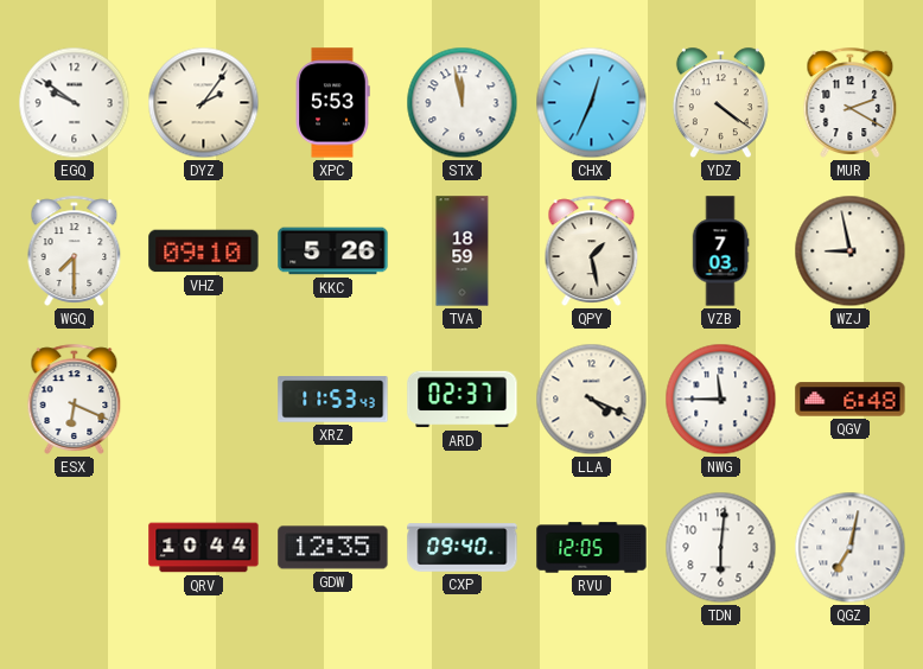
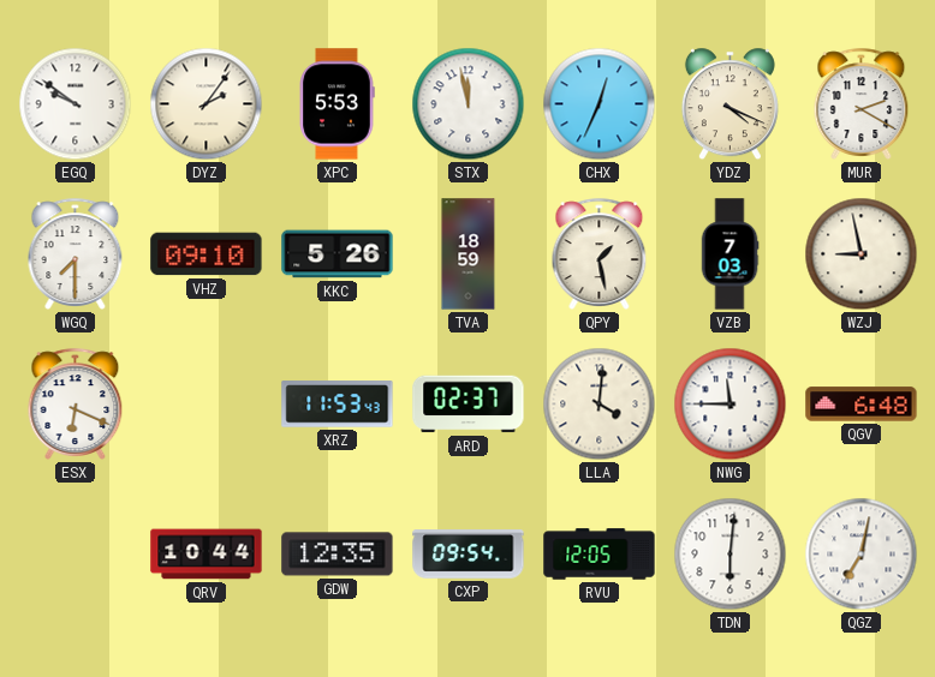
YDZ: 4:21 -> 4:19 (729, 104)
LLA: 4:19 -> 4:01 (600, 405)
CXP: 09:40 -> 09:54 (469, 555)
